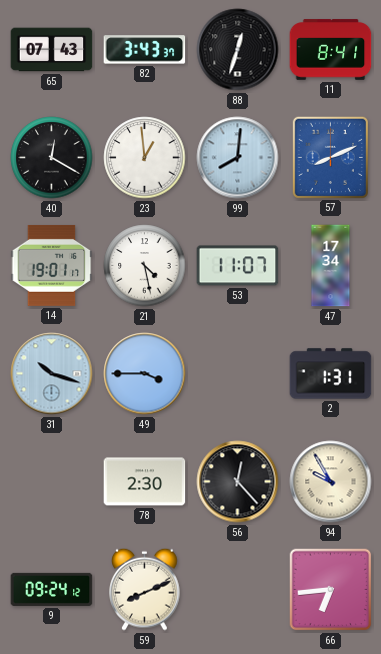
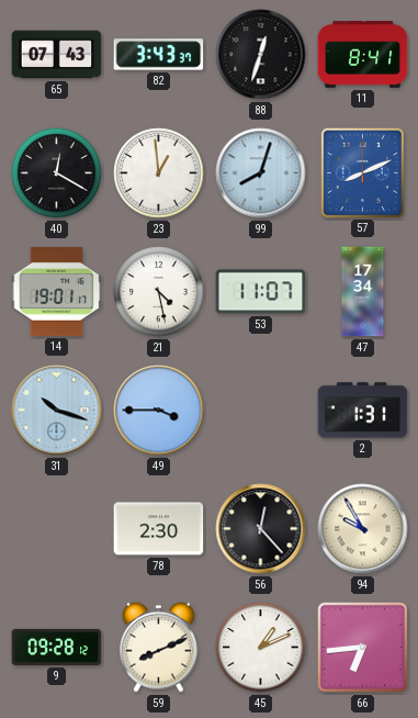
99: 8:01 -> 8:03 (261, 173)
9: 09:24 -> 09:28 (57, 647)
45: none -> 1:11 (261, 648)
